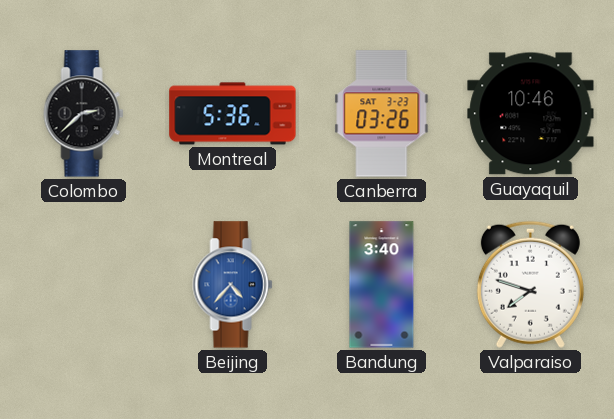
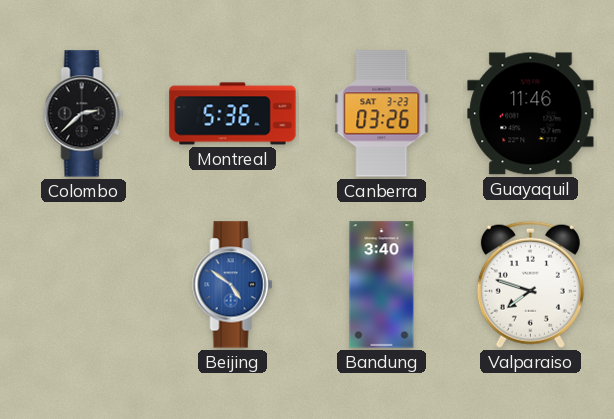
Guayaquil: 10:46 -> 11:46 (531, 114)
Beijing: 4:37 -> 4:51 (233, 285)
